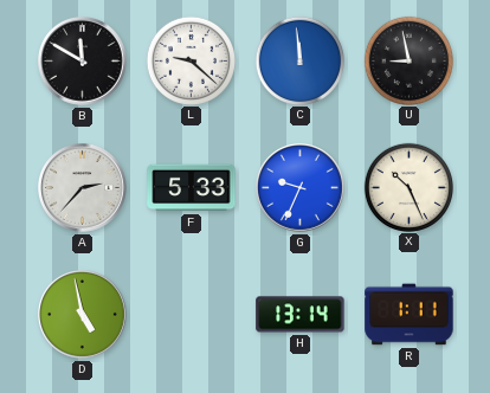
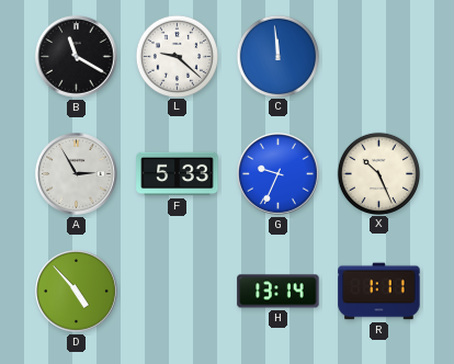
B: 11:50 -> 11:20 (77, 57)
U: 8:58 -> none (408, 60)
A: 2:37 -> 2:55 (77, 174)
D: 4:58 -> 4:53 (77, 292)
